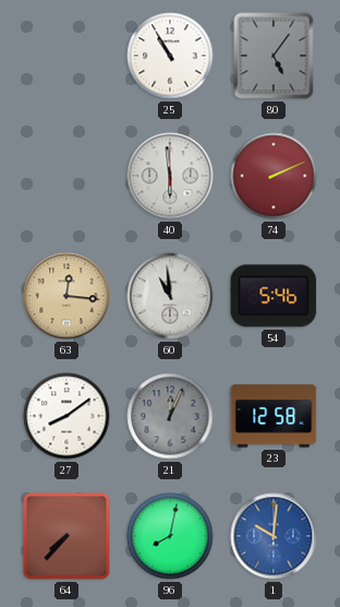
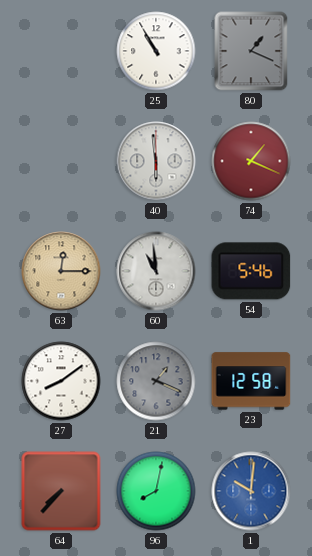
80: 5:06 -> 1:19 (251, 51)
74: 2:11 -> 1:19 (251, 161)
63: 12:16 -> 12:15 (61, 271)
21: 12:04 -> 1:19 (156, 381)
